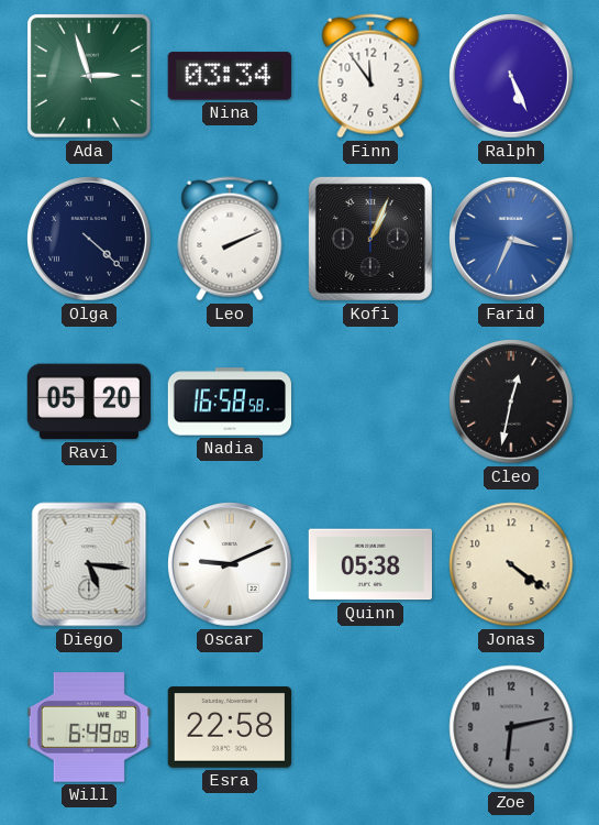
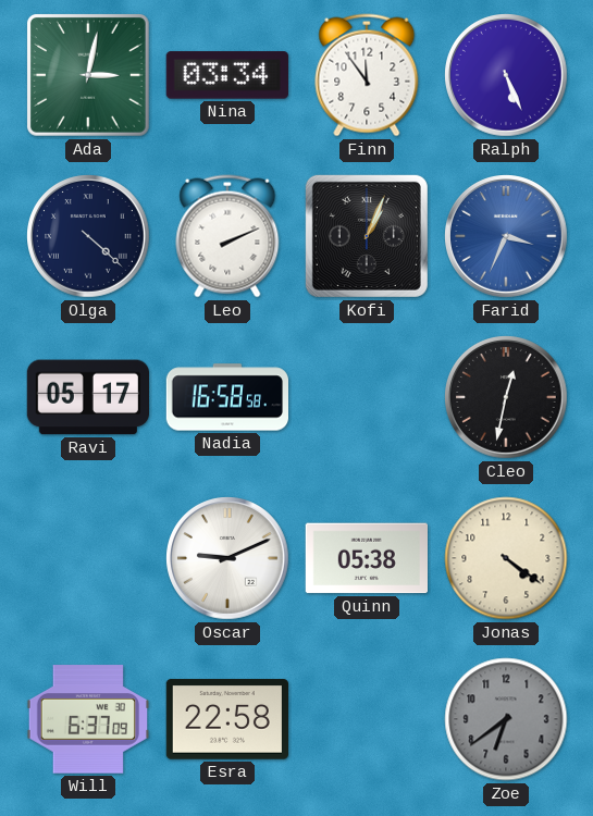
Ada: 2:57 -> 3:02 (88, 75)
Ravi: 05:20 -> 05:17 (87, 397)
Diego: 5:16 -> none (89, 564)
Will: 6:49 -> 6:37 (87, 719)
Zoe: 6:13 -> 6:39 (506, 719)
